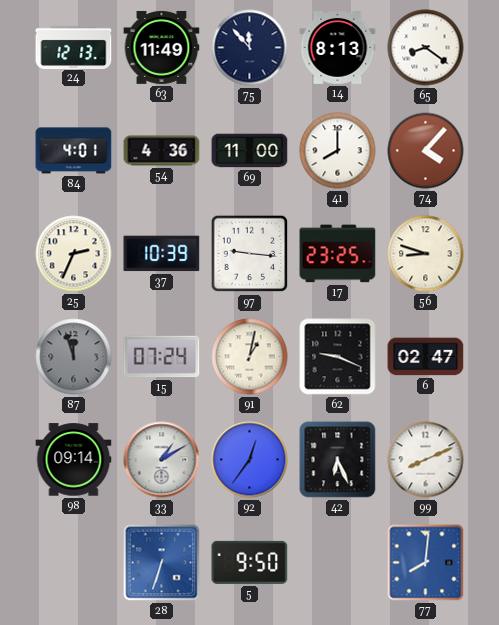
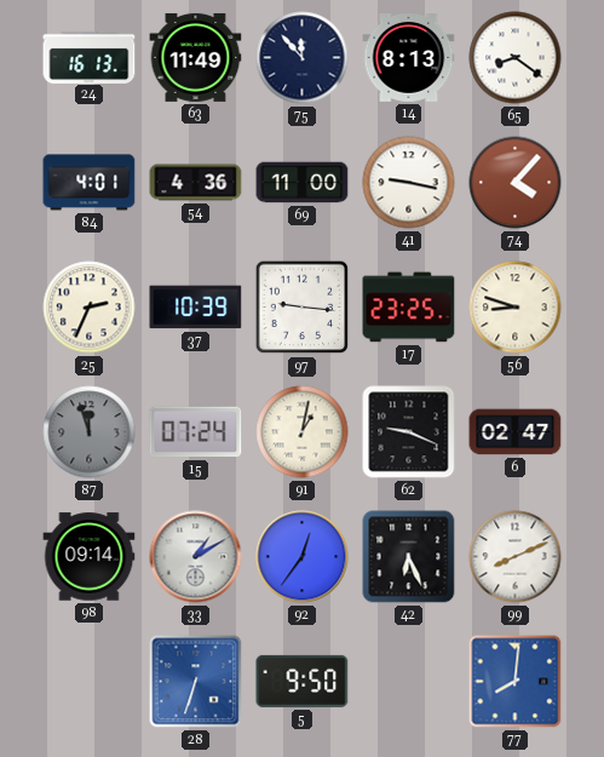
24: 12:13 -> 16:13 (90, 57)
41: 8:00 -> 9:17 (409, 183)
